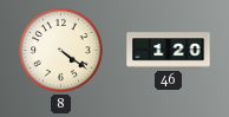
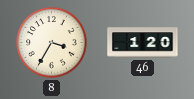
8: 4:21 -> 3:35 (52, 43)
